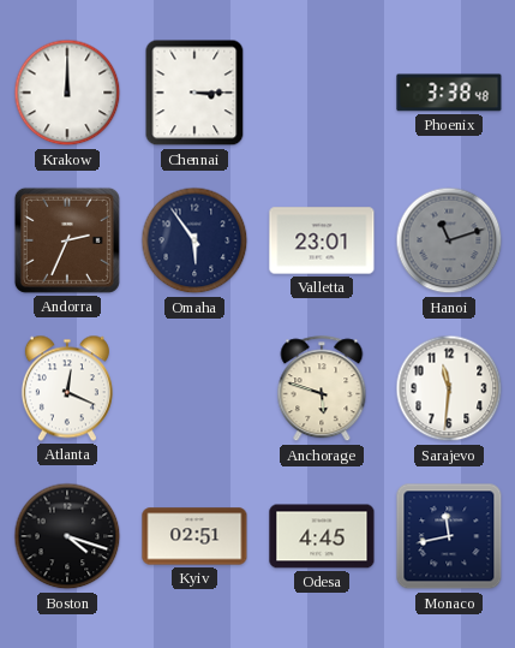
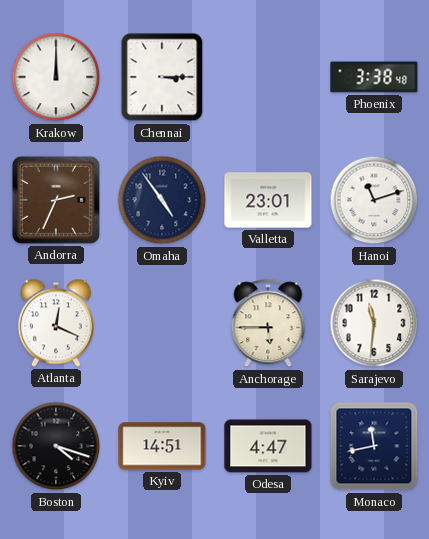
Omaha: 5:54 -> 4:54 (162, 200)
Hanoi dial: grey -> white (374, 200)
Anchorage: 5:48 -> 5:45 (268, 324)
Kyiv: 02:51 -> 14:51 (162, 446)
Odesa: 4:45 -> 4:47 (268, 446)
